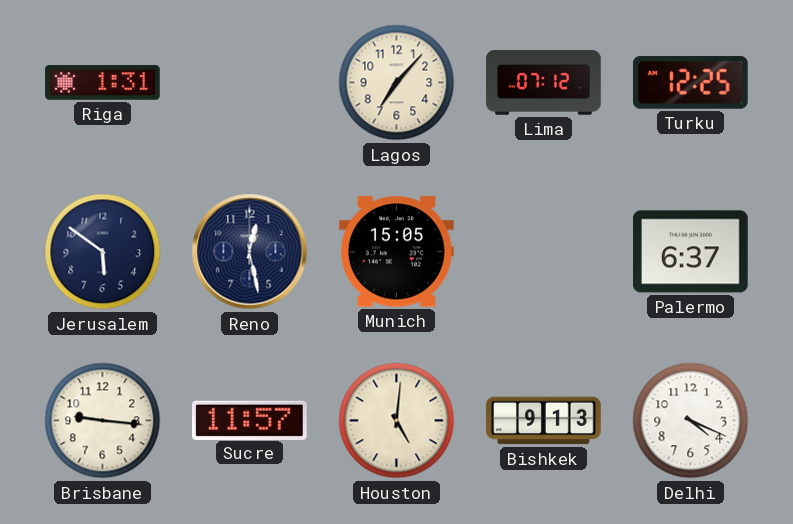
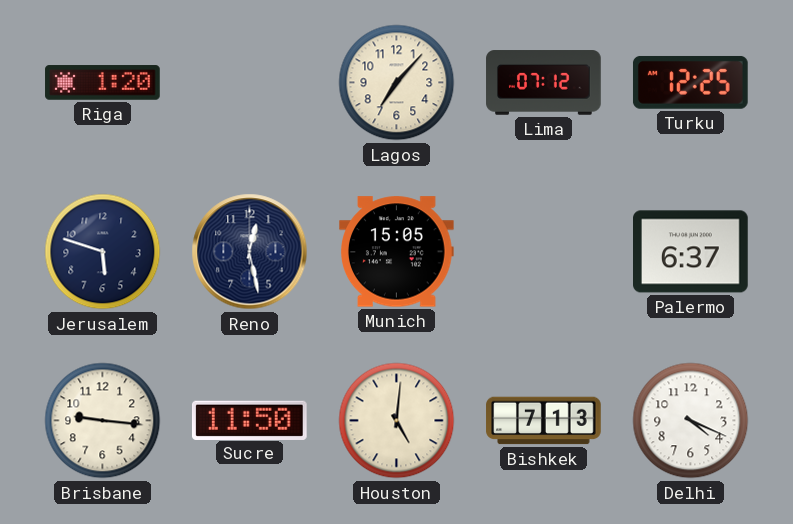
Riga: 1:31 -> 1:20 (103, 83)
Jerusalem: 5:51 -> 5:48 (103, 252)
Sucre: 11:57 -> 11:50 (249, 420)
Bishkek: 9:13 -> 7:13 (544, 421)
